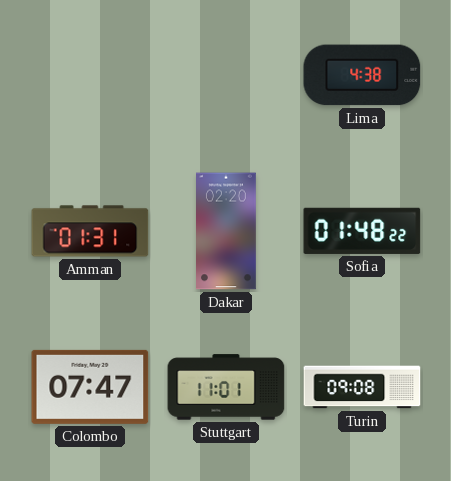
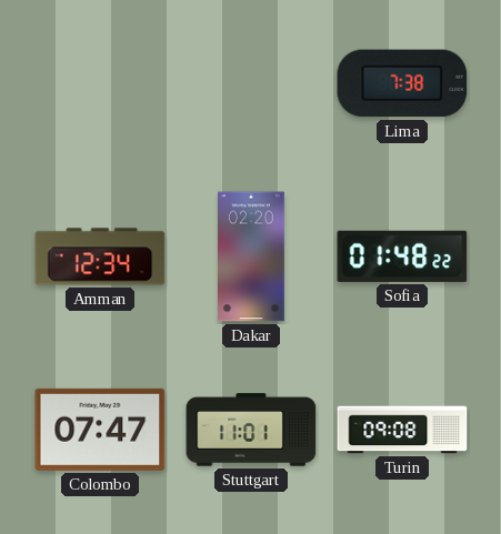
Lima: 4:38 -> 7:38 (402, 83)
Amman: 01:31 -> 12:34 (100, 256)
